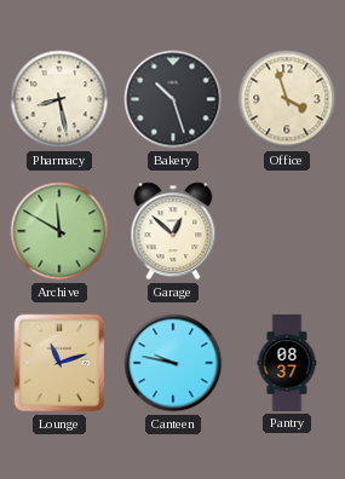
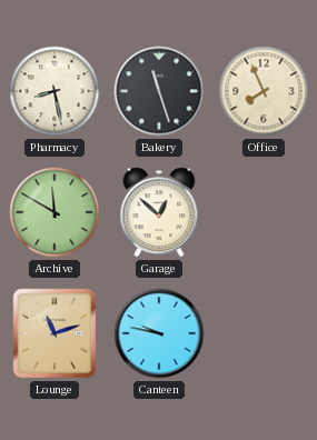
Bakery: 10:27 -> 11:27 (159, 91)
Office: 3:57 -> 7:56 (264, 91)
Pantry: 08:37 -> none (287, 363)
